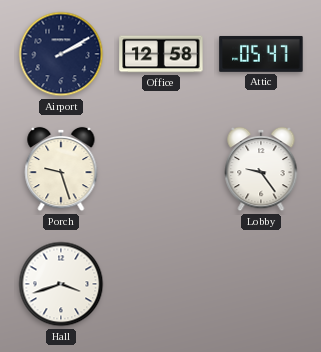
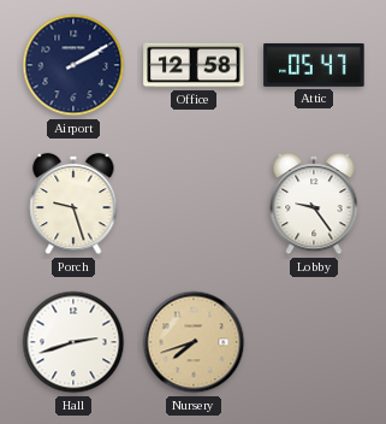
Hall: 3:42 -> 2:42 (73, 342)
Nursery: none -> 7:42 (194, 342)
